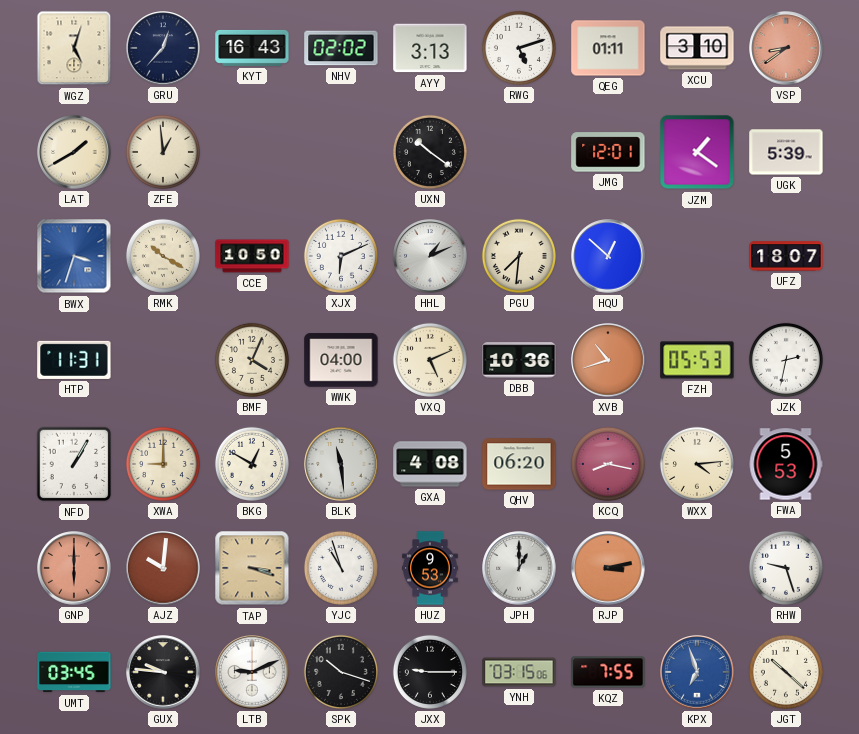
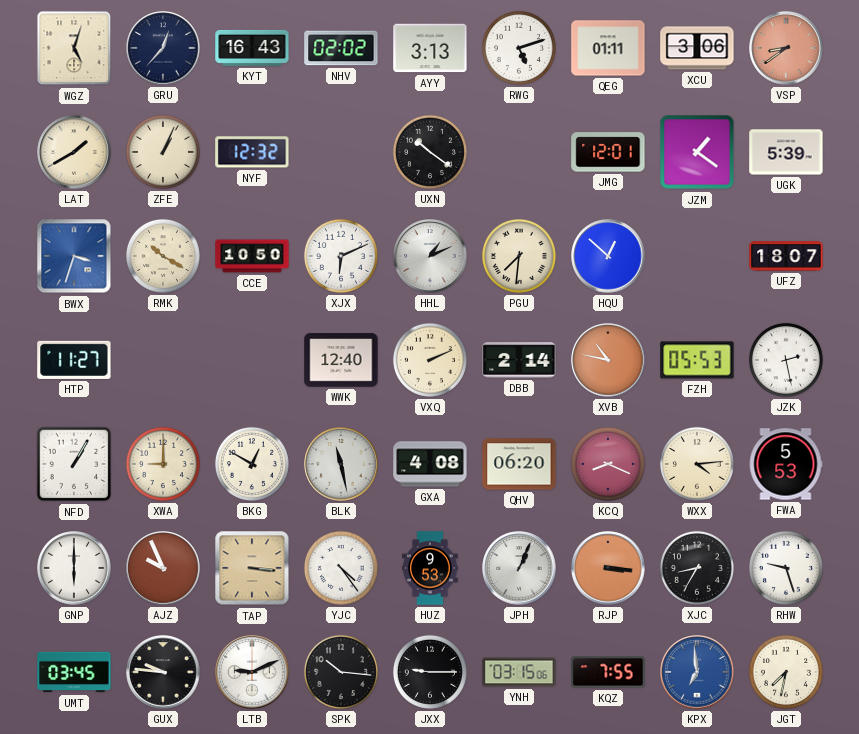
XCU: 3:10 -> 3:06 (697, 48)
ZFE: 12:59 -> 1:04 (163, 152)
NYF: none -> 12:32 (252, 152)
HTP: 11:31 -> 11:27 (74, 360)
BMF: 4:04 -> none (252, 360)
WWK: 04:00 -> 12:40 (341, 360)
VXQ: 5:11 -> 2:11 (430, 360)
DBB: 10:36 -> 2:14 (519, 360)
XVB: 10:42 -> 10:47 (608, 360)
JZK: 2:32 -> 2:28 (786, 360)
BLK: 11:29 -> 11:28 (341, 464)
KCQ: 8:17 -> 8:19 (608, 464)
GNP dial: salmon -> white (74, 568)
AJZ: 10:01 -> 9:56 (163, 568)
TAP: 3:18 -> 3:16 (252, 568)
YJC: 10:57 -> 4:24 (341, 568)
JPH: 1:00 -> 1:04 (519, 568)
RJP: 3:13 -> 3:16 (608, 568)
XJC: none -> 8:35 (697, 568)
SPK: 10:18 -> 10:16 (341, 672)
KPX: 6:57 -> 6:59 (697, 672)
JGT: 10:22 -> 7:32 (786, 672)
